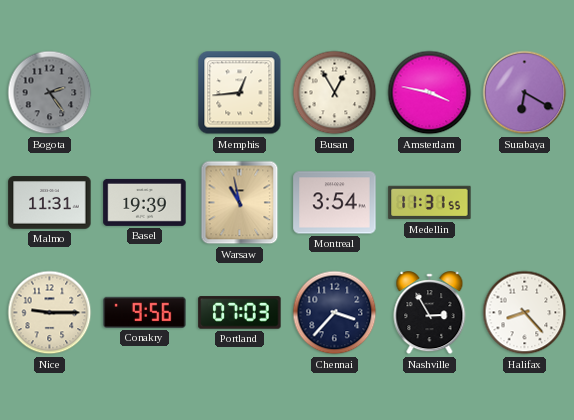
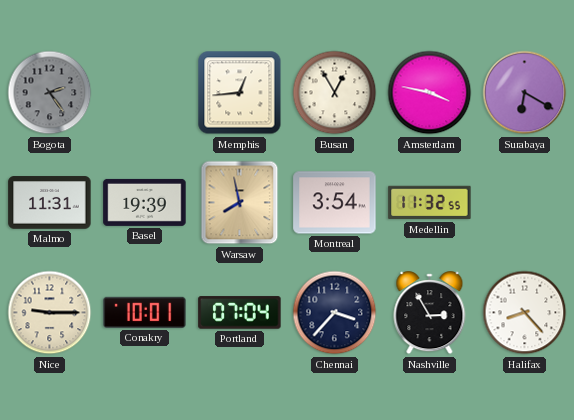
Warsaw: 10:58 -> 7:58 (240, 203)
Medellin: 11:31 -> 11:32 (430, 203)
Conakry: 9:56 -> 10:01 (145, 312)
Portland: 07:03 -> 07:04 (240, 313)
